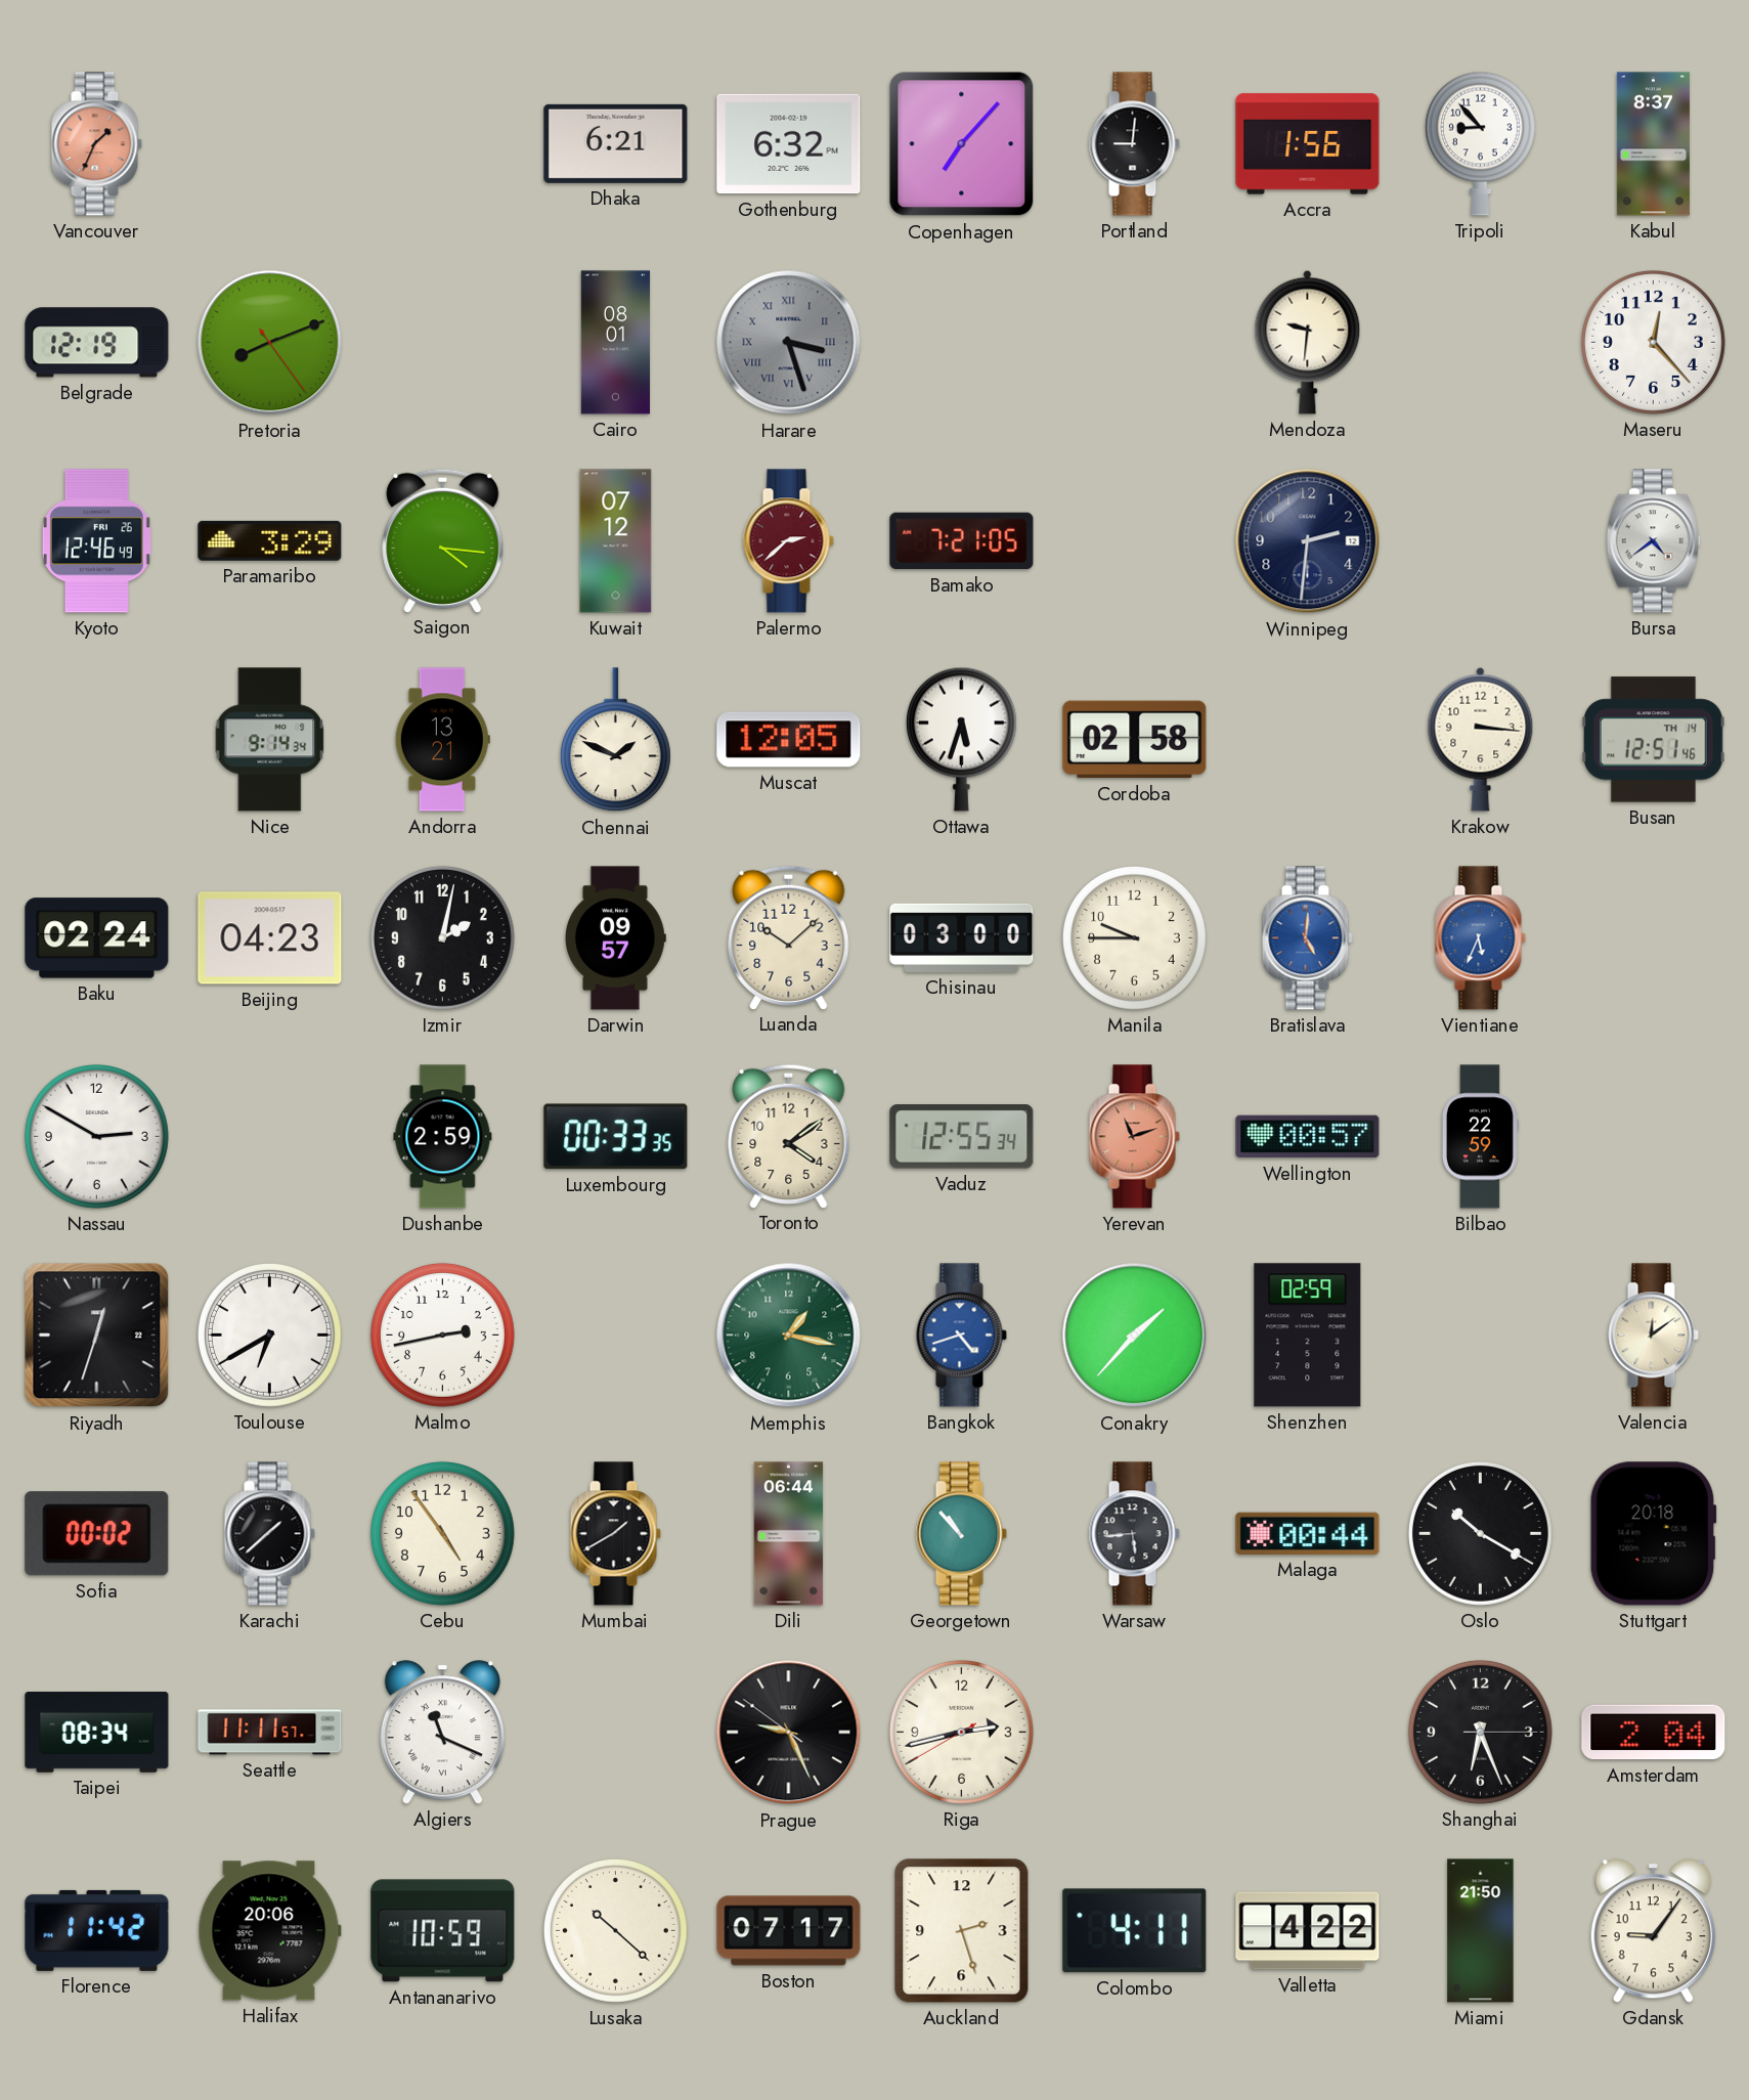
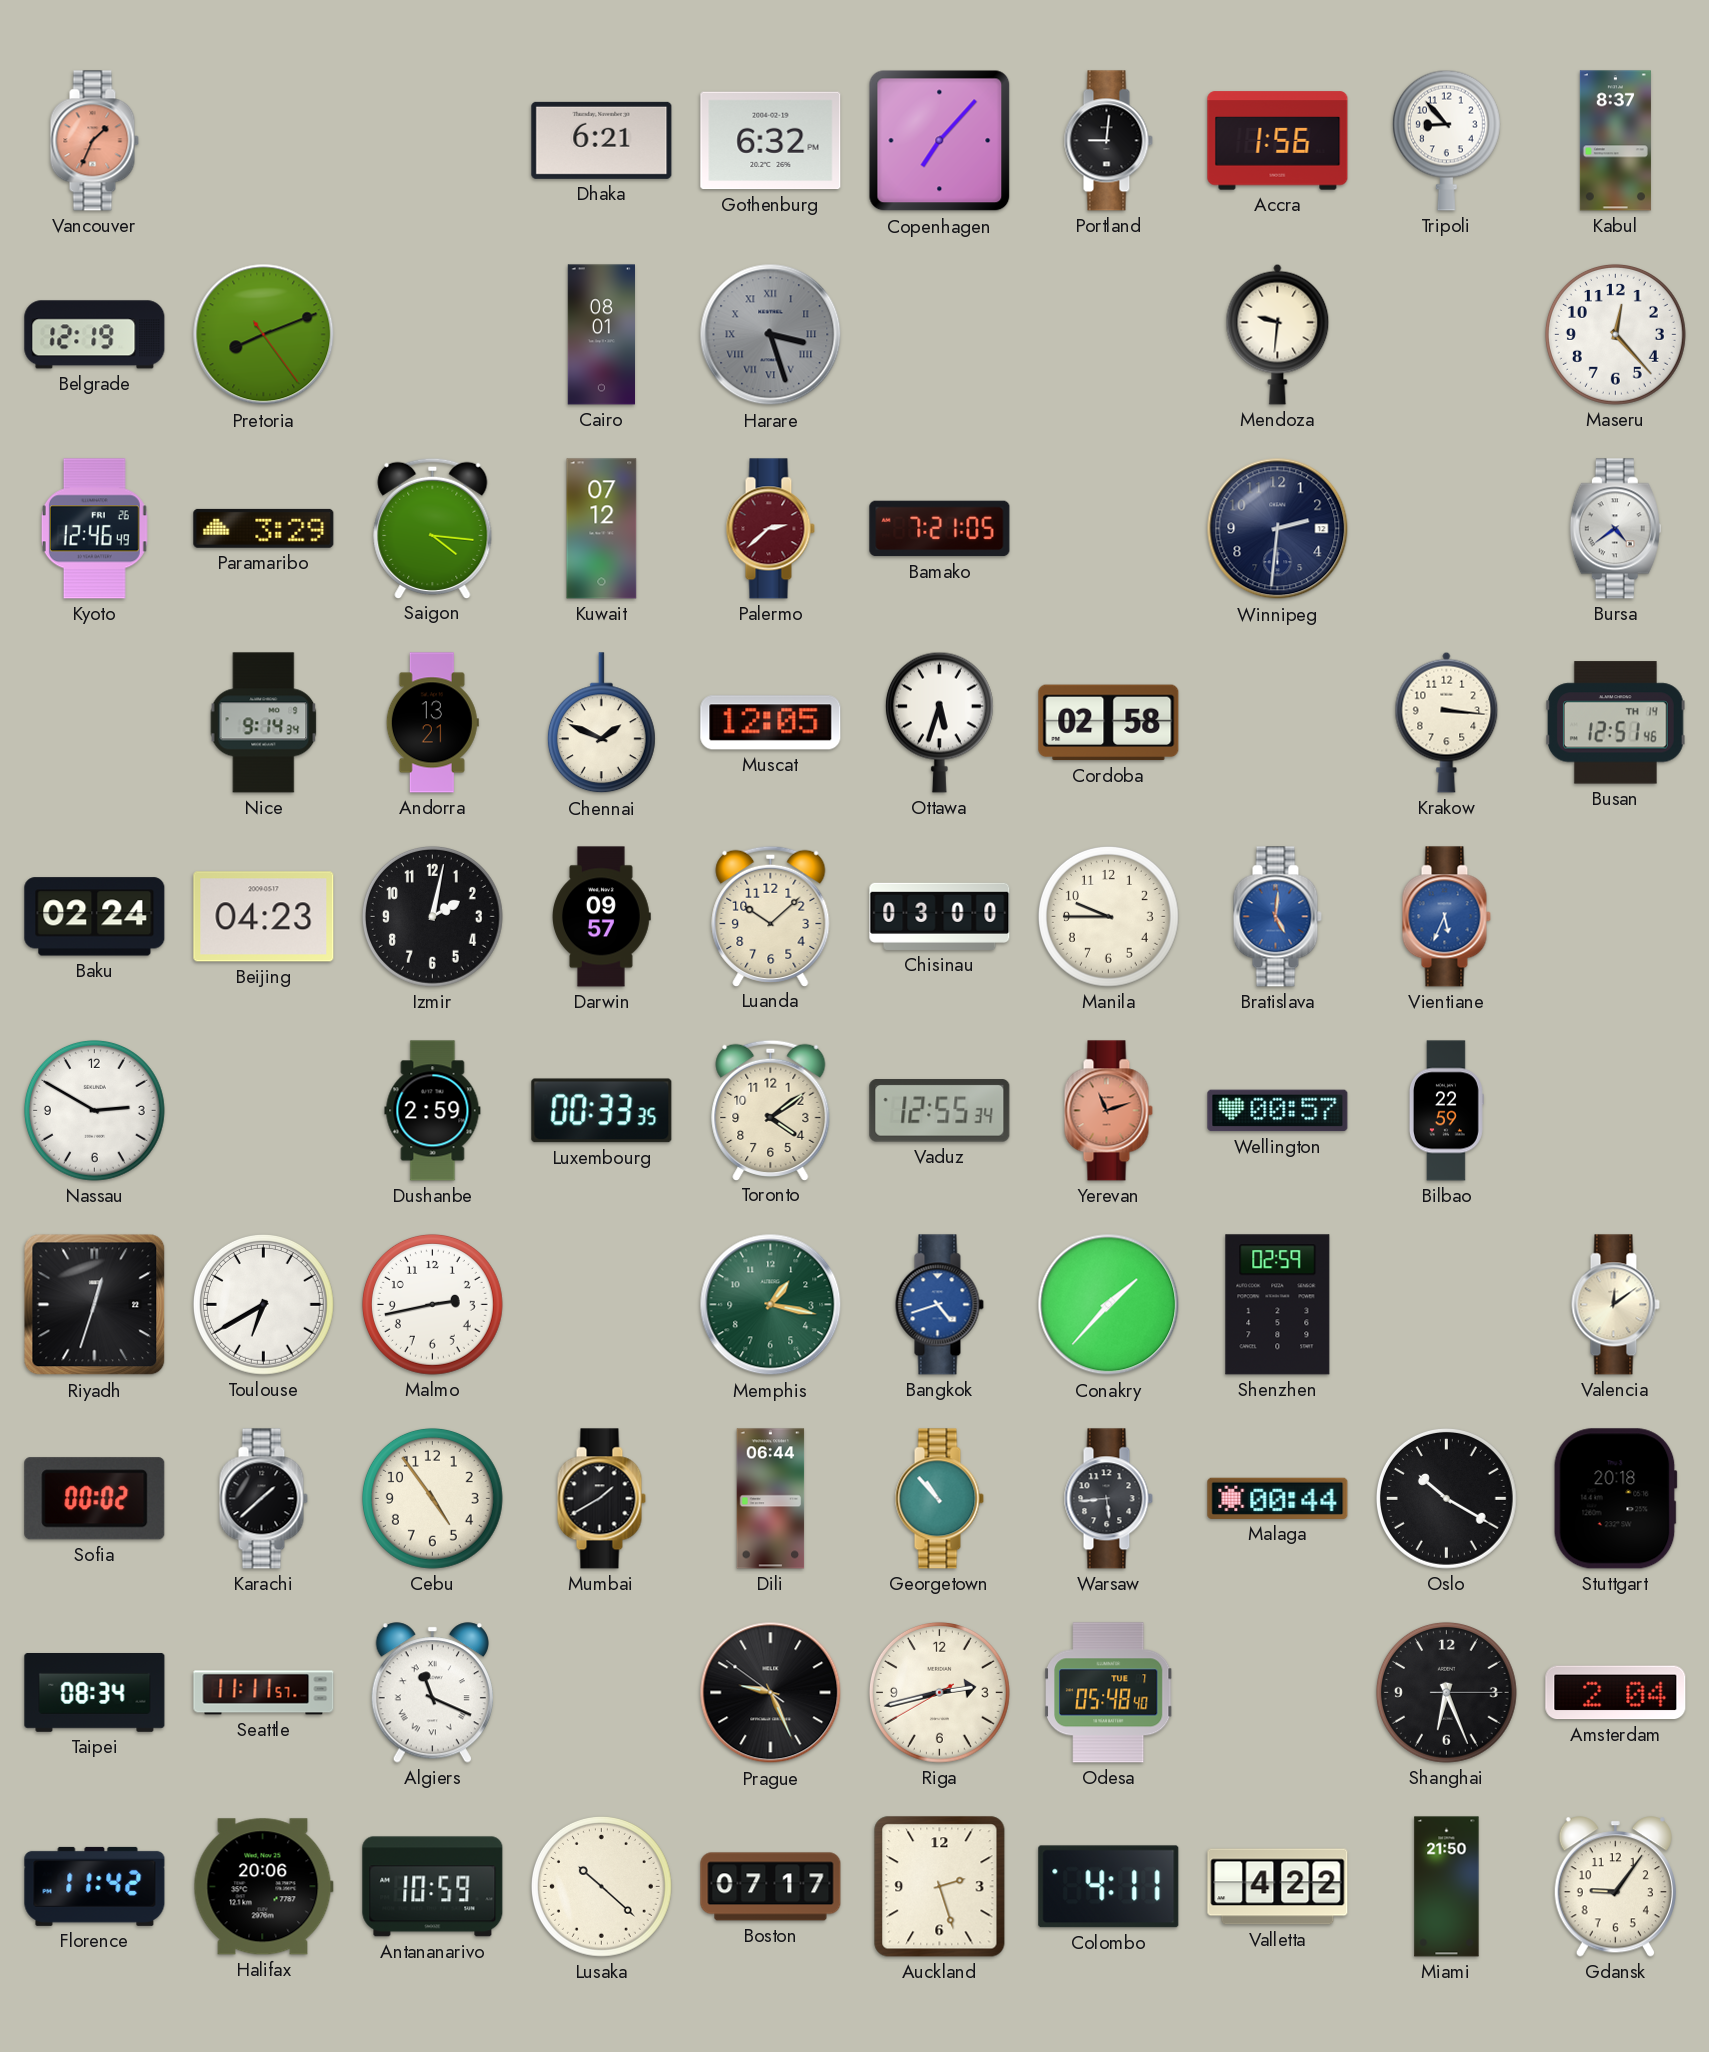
Odesa: none -> 05:48 (1109, 1693)
